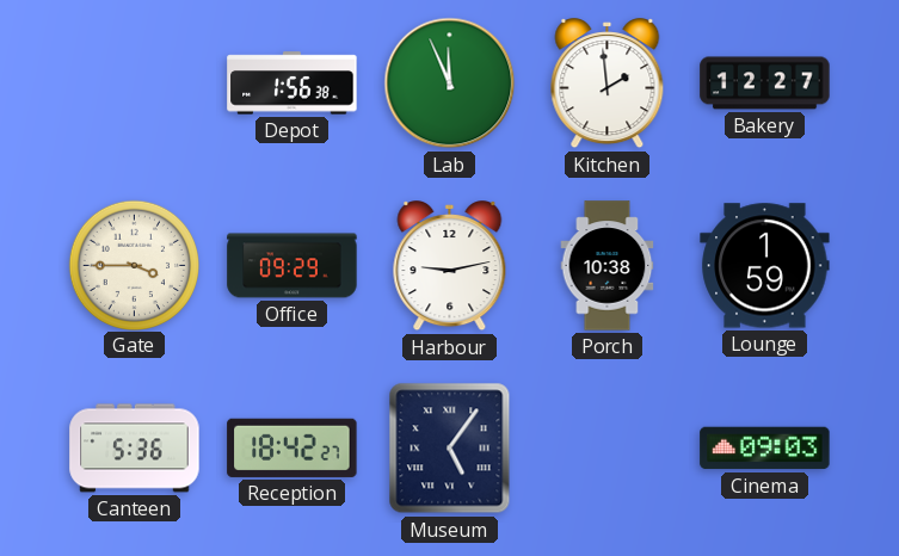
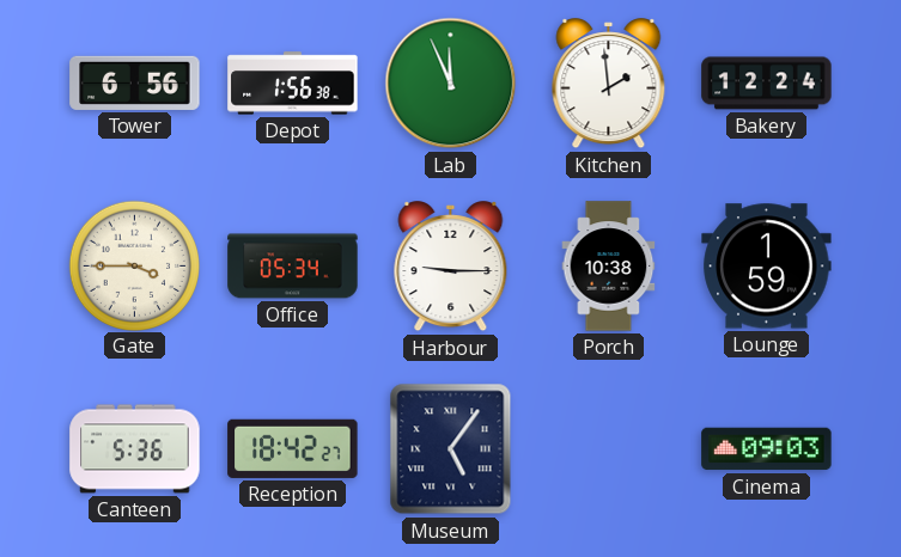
Tower: none -> 6:56 (135, 82)
Bakery: 12:27 -> 12:24 (767, 84)
Office: 09:29 -> 05:34 (293, 267)
Harbour: 9:13 -> 9:15 (451, 267)
